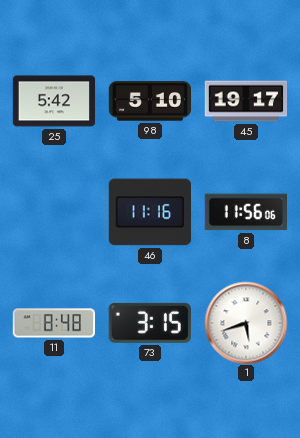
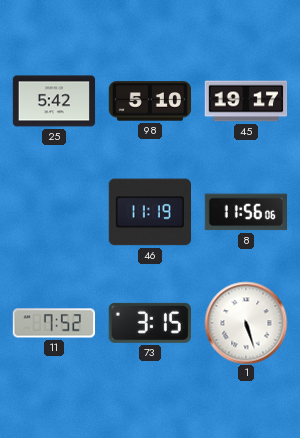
46: 11:16 -> 11:19 (149, 212)
11: 8:48 -> 7:52 (54, 323)
1: 5:42 -> 5:27 (246, 323)
